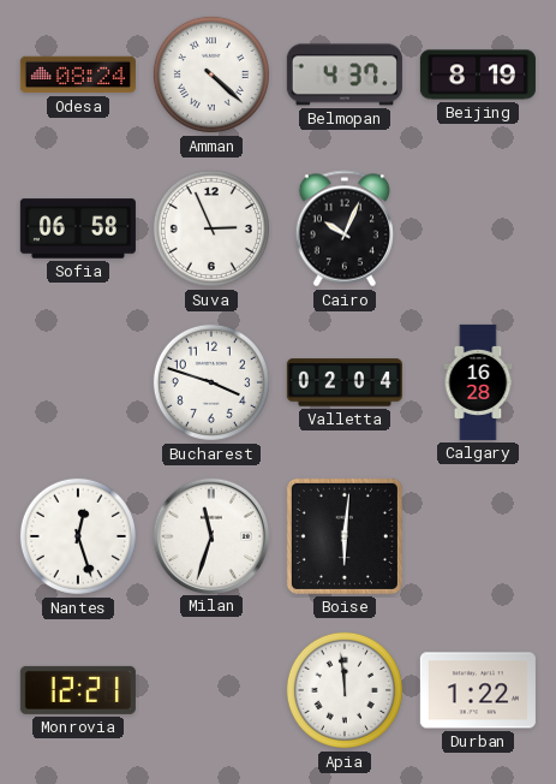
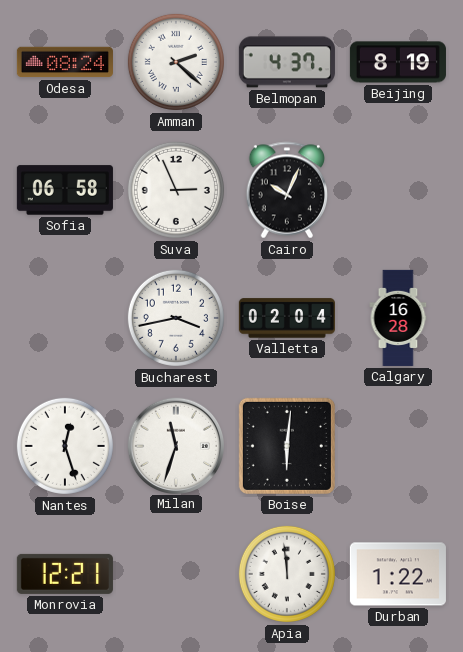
Amman: 4:22 -> 2:22 (176, 62)
Bucharest: 3:48 -> 3:43 (176, 318)
